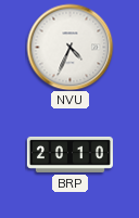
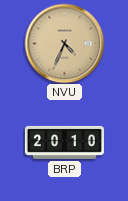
NVU dial: white -> champagne (64, 43)
